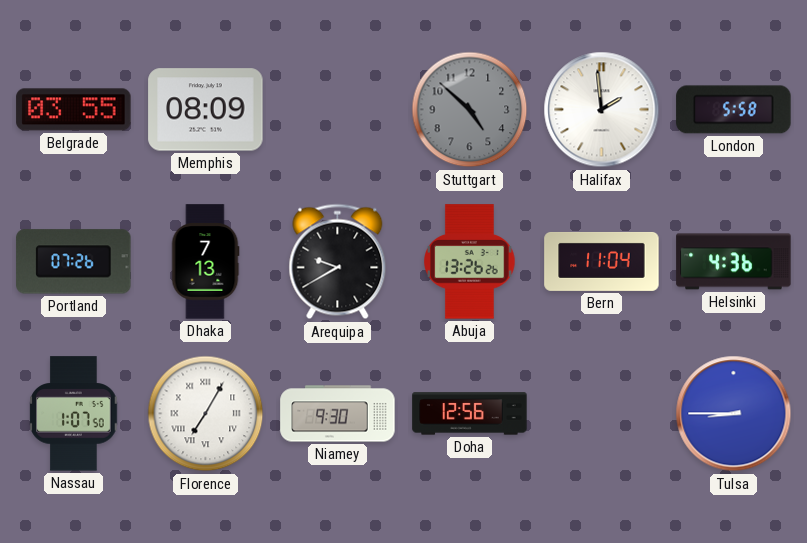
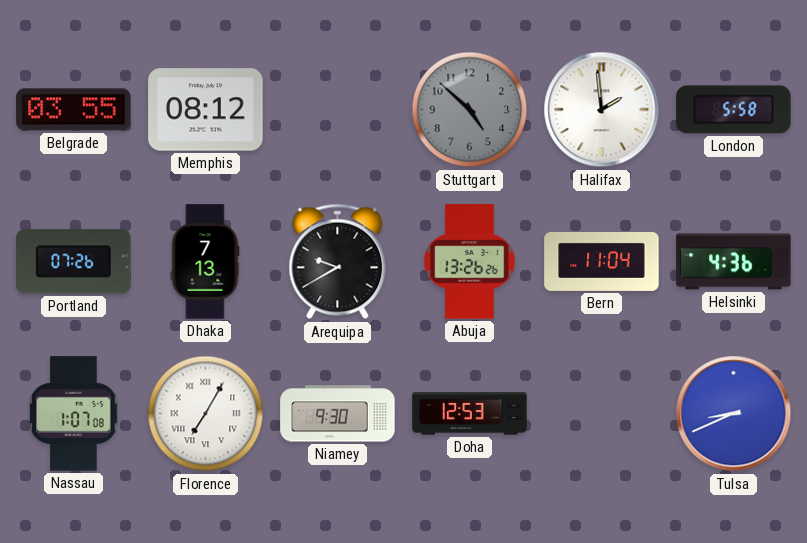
Memphis: 08:09 -> 08:12 (206, 110)
Nassau: 1:07:50 -> 1:07:08 (74, 414)
Doha: 12:56 -> 12:53 (470, 414)
Tulsa: 8:45 -> 8:41 (734, 414)
